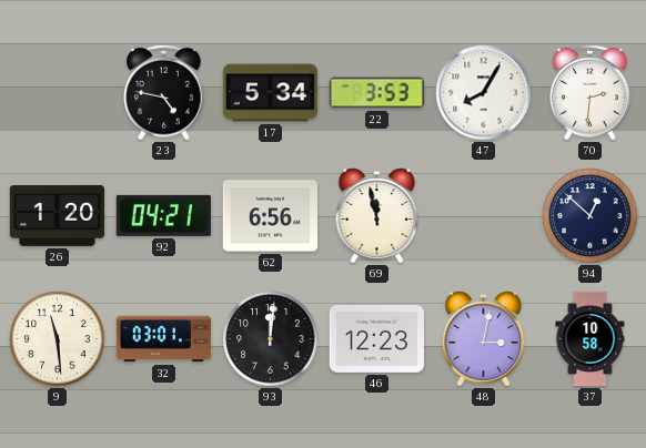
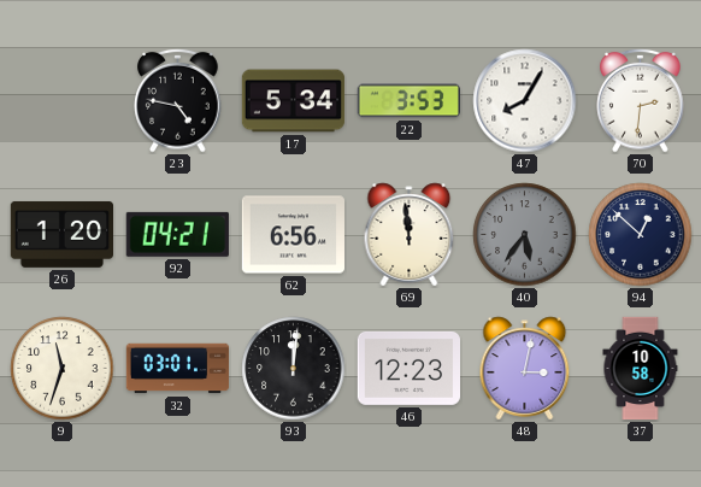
69: 11:58 -> 11:59 (410, 235)
40: none -> 5:36 (525, 235)
9: 11:29 -> 11:33 (63, 369)
